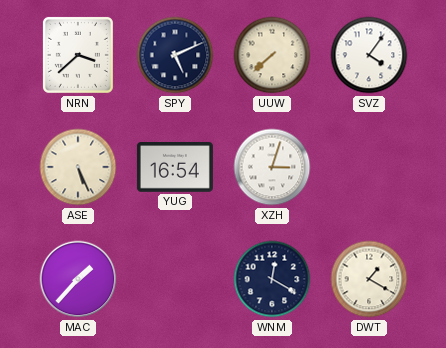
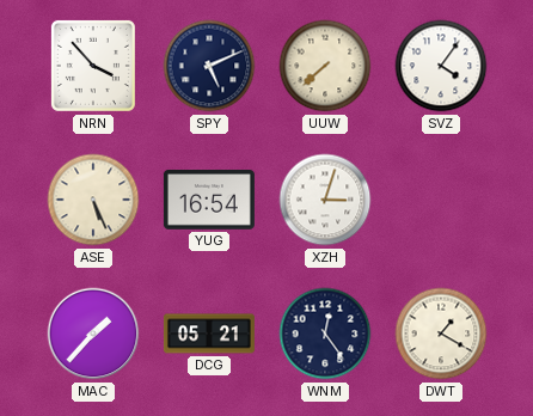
NRN: 3:38 -> 3:53 (93, 66)
DCG: none -> 05:21 (209, 334)
WNM: 12:20 -> 12:24 (325, 334)
